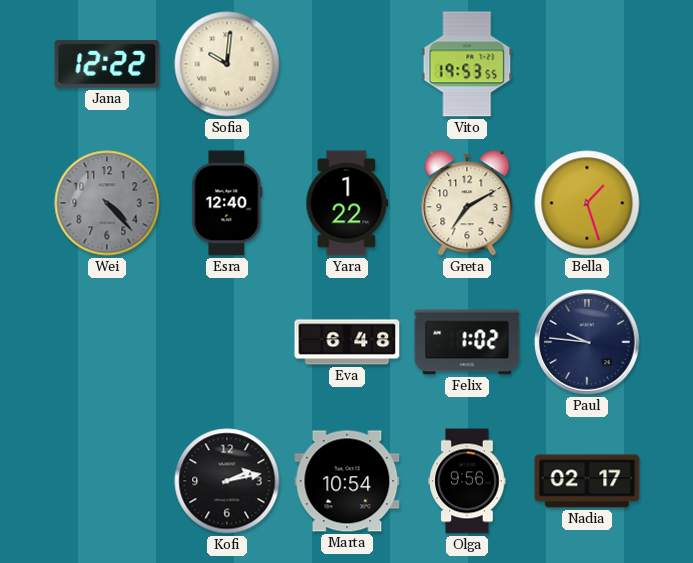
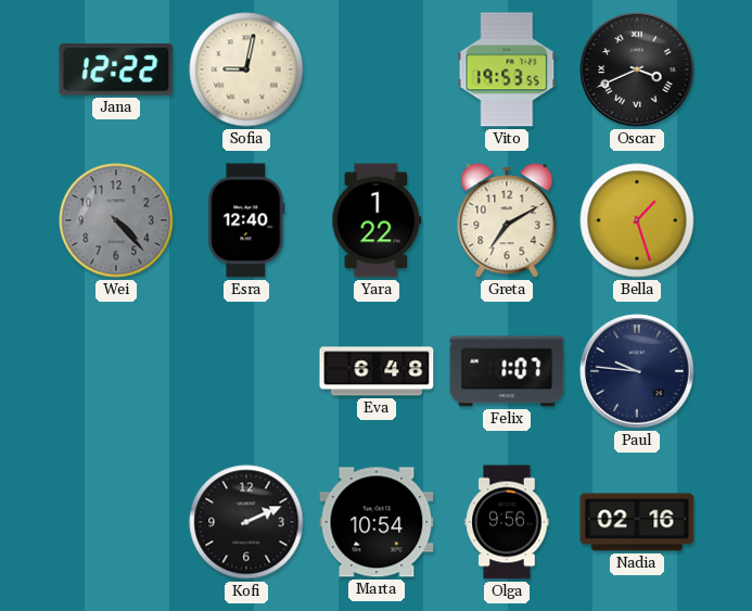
Sofia: 10:01 -> 9:02 (246, 69)
Oscar: none -> 3:41 (637, 69)
Felix: 1:02 -> 1:07 (507, 371)
Kofi: 2:13 -> 2:11 (246, 522)
Nadia: 02:17 -> 02:16 (637, 522)
